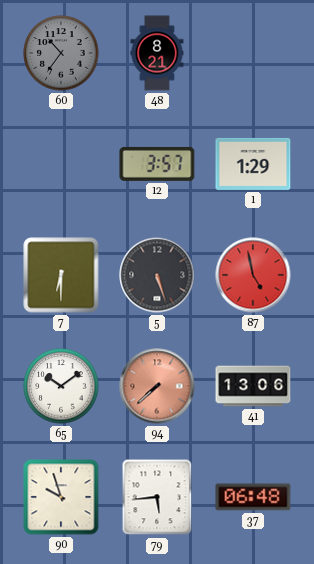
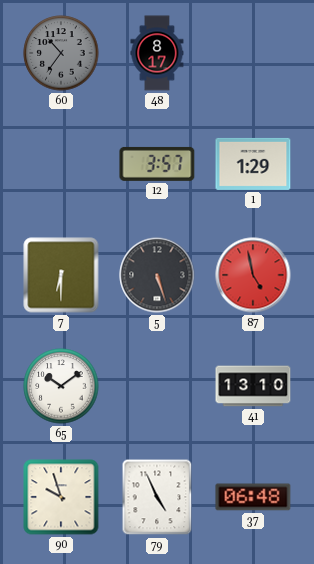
48: 8:21 -> 8:17 (157, 53)
94: 7:38 -> none (157, 386)
41: 13:06 -> 13:10 (253, 386)
79: 5:44 -> 4:56 (157, 497)
